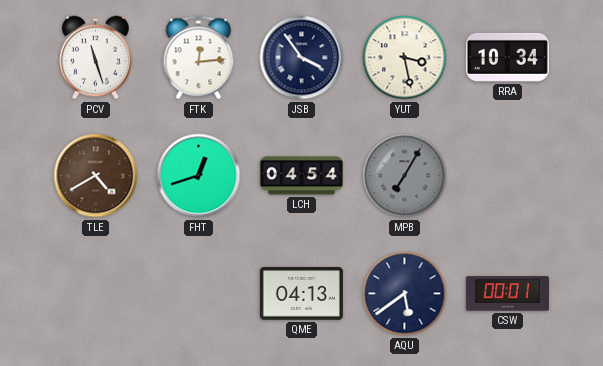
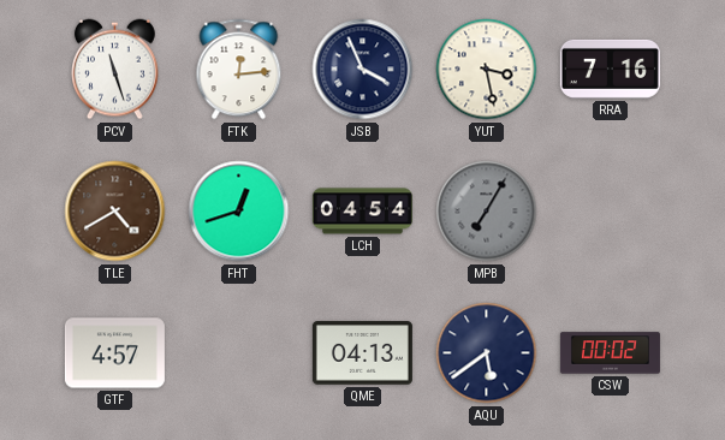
JSB: 3:54 -> 3:56 (363, 70)
RRA: 10:34 -> 7:16 (610, 69)
GTF: none -> 4:57 (114, 353)
CSW: 00:01 -> 00:02 (610, 353)
